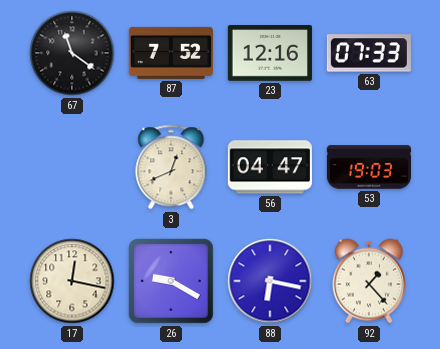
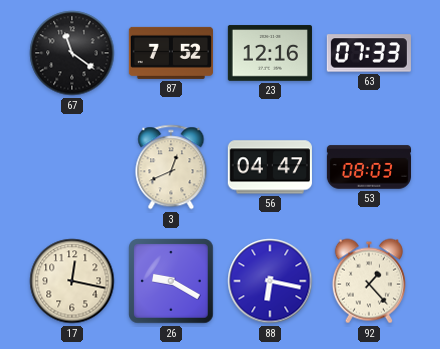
53: 19:03 -> 08:03 (368, 167)
